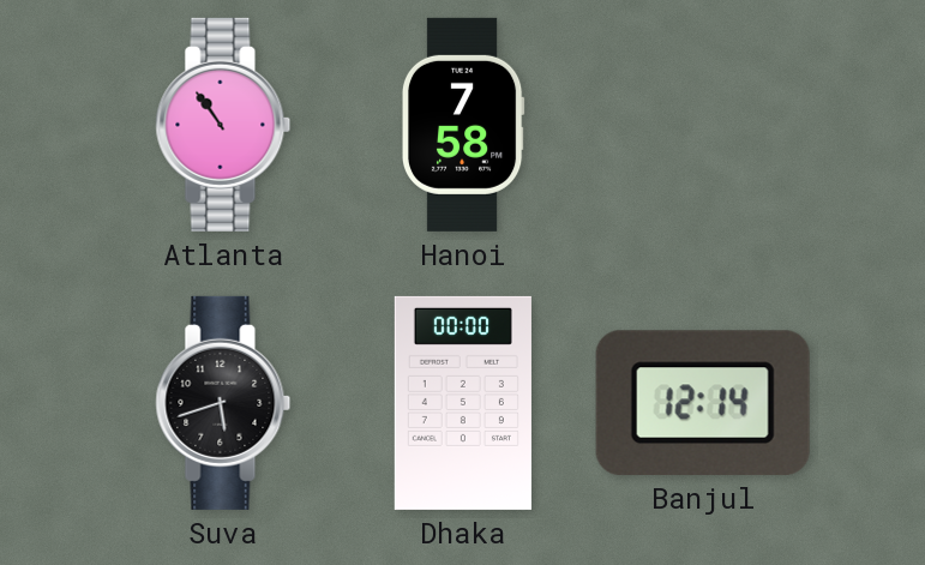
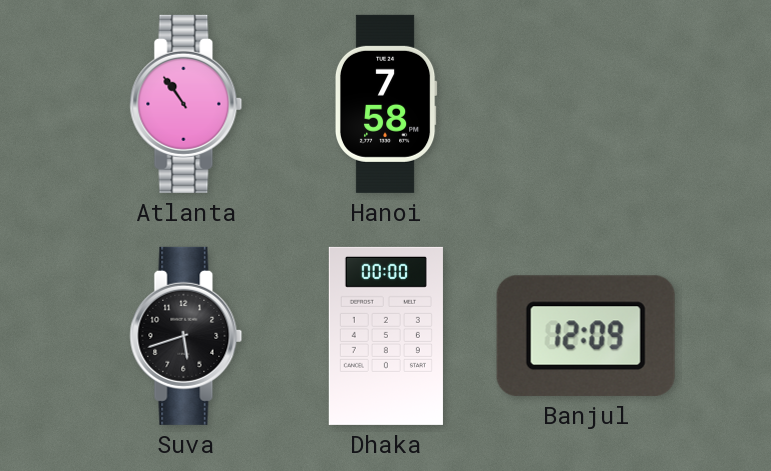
Banjul: 12:14 -> 12:09 (586, 336)
